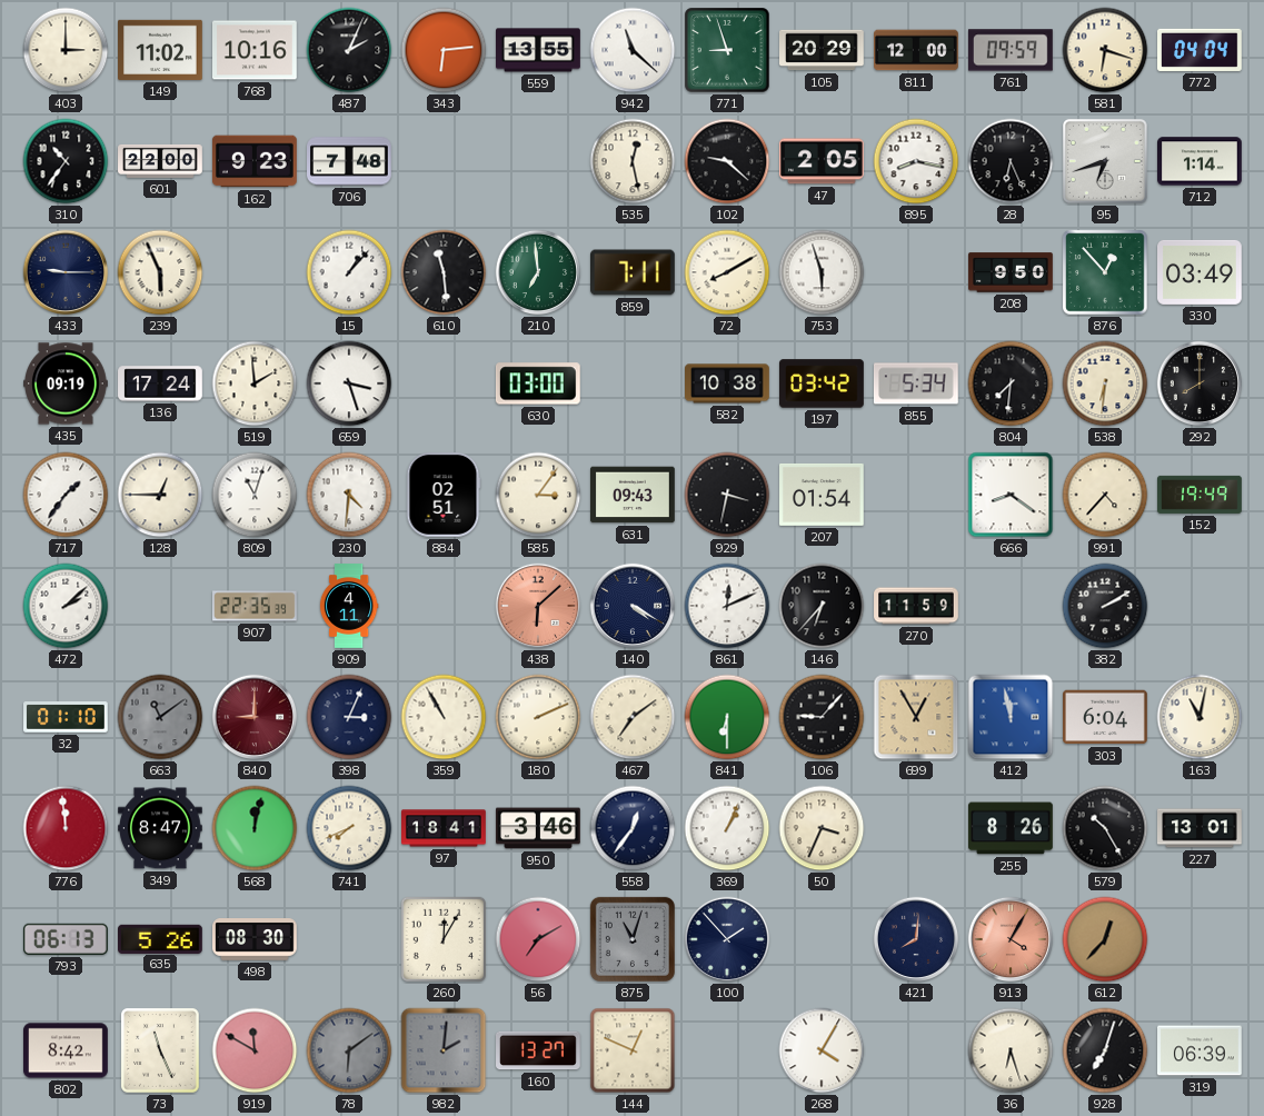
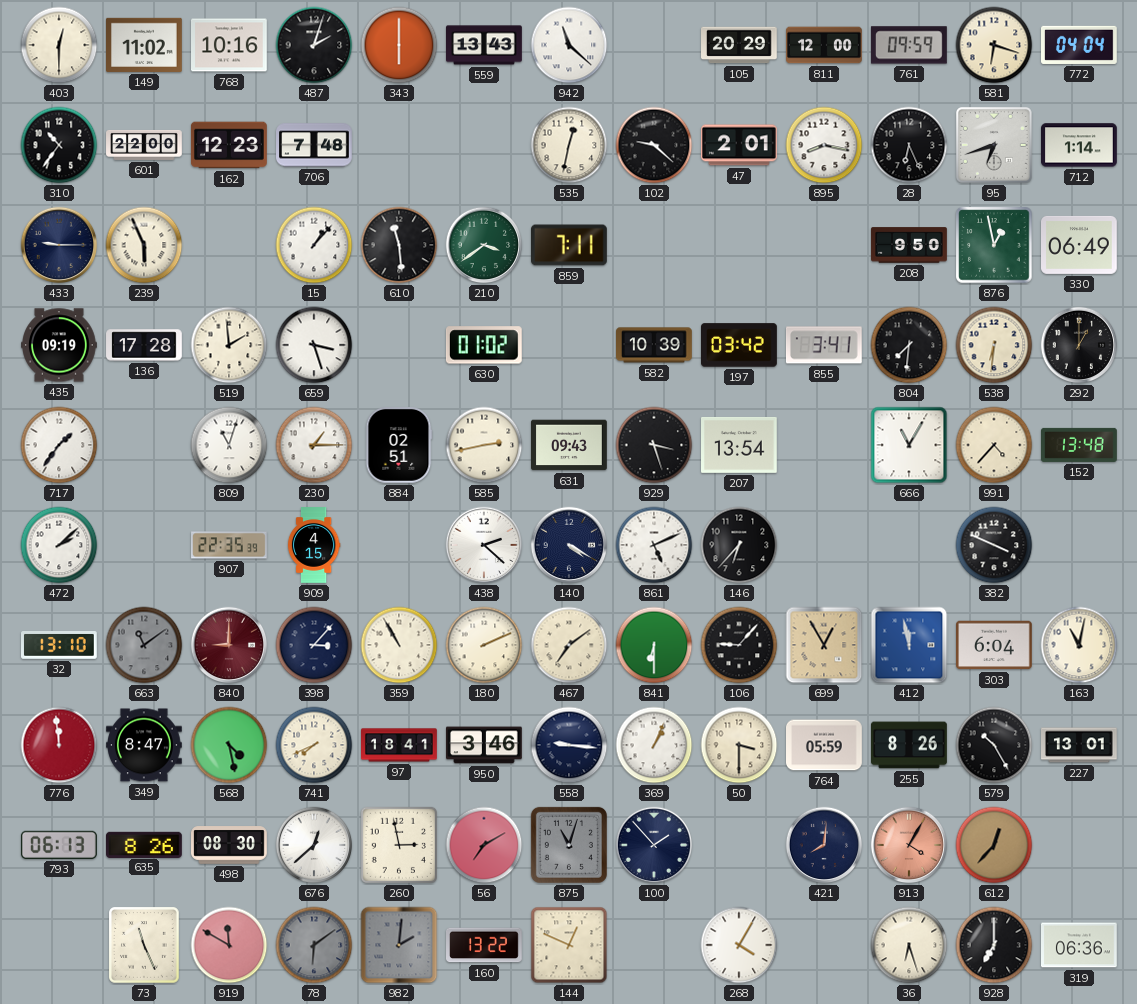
403: 3:00 -> 12:30 (59, 45)
487: 2:04 -> 2:03 (314, 45)
343: 6:14 -> 6:00 (399, 45)
559: 13:55 -> 13:43 (485, 45)
771: 8:57 -> none (727, 50)
162: 9:23 -> 12:23 (229, 145)
535: 12:28 -> 12:32 (569, 145)
47: 2:05 -> 2:01 (739, 145)
210: 6:59 -> 3:39 (484, 245)
72: 8:10 -> none (727, 272)
753: 5:57 -> none (822, 272)
876: 12:53 -> 12:58 (994, 245)
330: 03:49 -> 06:49 (1080, 245)
136: 17:24 -> 17:28 (144, 345)
630: 03:00 -> 01:02 (484, 345)
582: 10:38 -> 10:39 (655, 345)
855: 5:34 -> 3:41 (824, 345)
292: 8:00 -> 1:00 (1079, 345)
128: 12:45 -> none (160, 495)
230: 4:31 -> 1:15 (314, 445)
585: 3:06 -> 2:43 (484, 445)
929: 3:32 -> 3:27 (654, 445)
207: 01:54 -> 13:54 (740, 445)
666: 8:21 -> 11:05 (909, 445)
152: 19:49 -> 13:48 (1080, 445)
909: 4:11 -> 4:15 (314, 545)
438: 6:08 -> 2:22 (484, 545)
438 dial: salmon -> white (484, 545)
861: 12:11 -> 5:11 (654, 545)
270: 11:59 -> none (916, 606)
382: 2:10 -> 3:49 (994, 545)
32: 01:10 -> 13:10 (60, 646)
398: 3:04 -> 3:07 (314, 645)
568: 12:02 -> 4:28 (229, 745)
558: 12:36 -> 9:16 (569, 745)
50: 3:34 -> 3:30 (739, 745)
764: none -> 05:59 (825, 745)
635: 5:26 -> 8:26 (145, 844)
676: none -> 12:38 (314, 845)
260: 12:05 -> 2:58 (399, 845)
802: 8:42 -> none (67, 1050)
160: 13:27 -> 13:22 (485, 945)
928: 7:03 -> 7:00 (994, 945)
319: 06:39 -> 06:36 (1080, 945)
